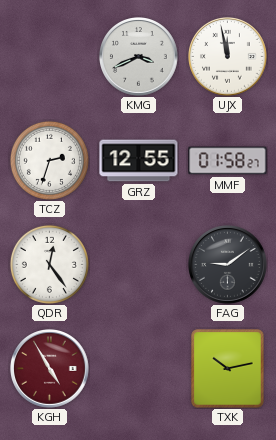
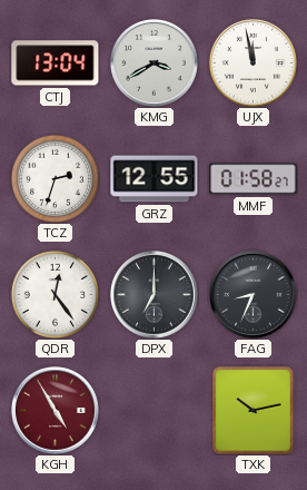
CTJ: none -> 13:04 (56, 63)
KMG: 3:41 -> 3:40 (155, 63)
DPX: none -> 7:00 (155, 295)
FAG: 9:09 -> 8:34 (254, 295)
